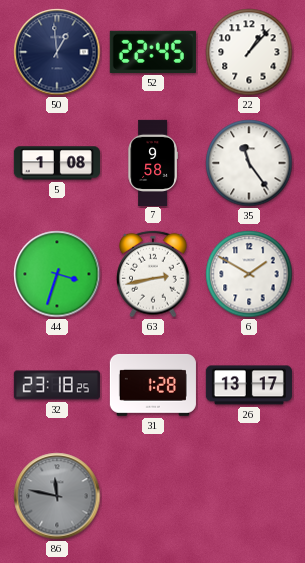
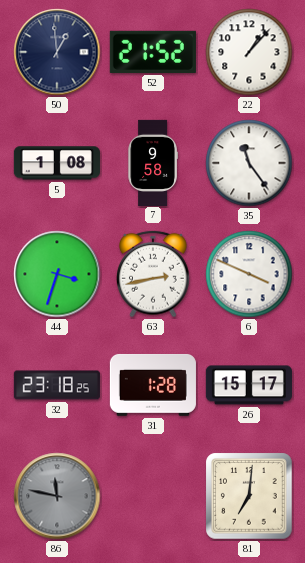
52: 22:45 -> 21:52 (153, 52)
6: 1:50 -> 3:49 (249, 274)
26: 13:17 -> 15:17 (249, 385)
81: none -> 7:01 (249, 496)
